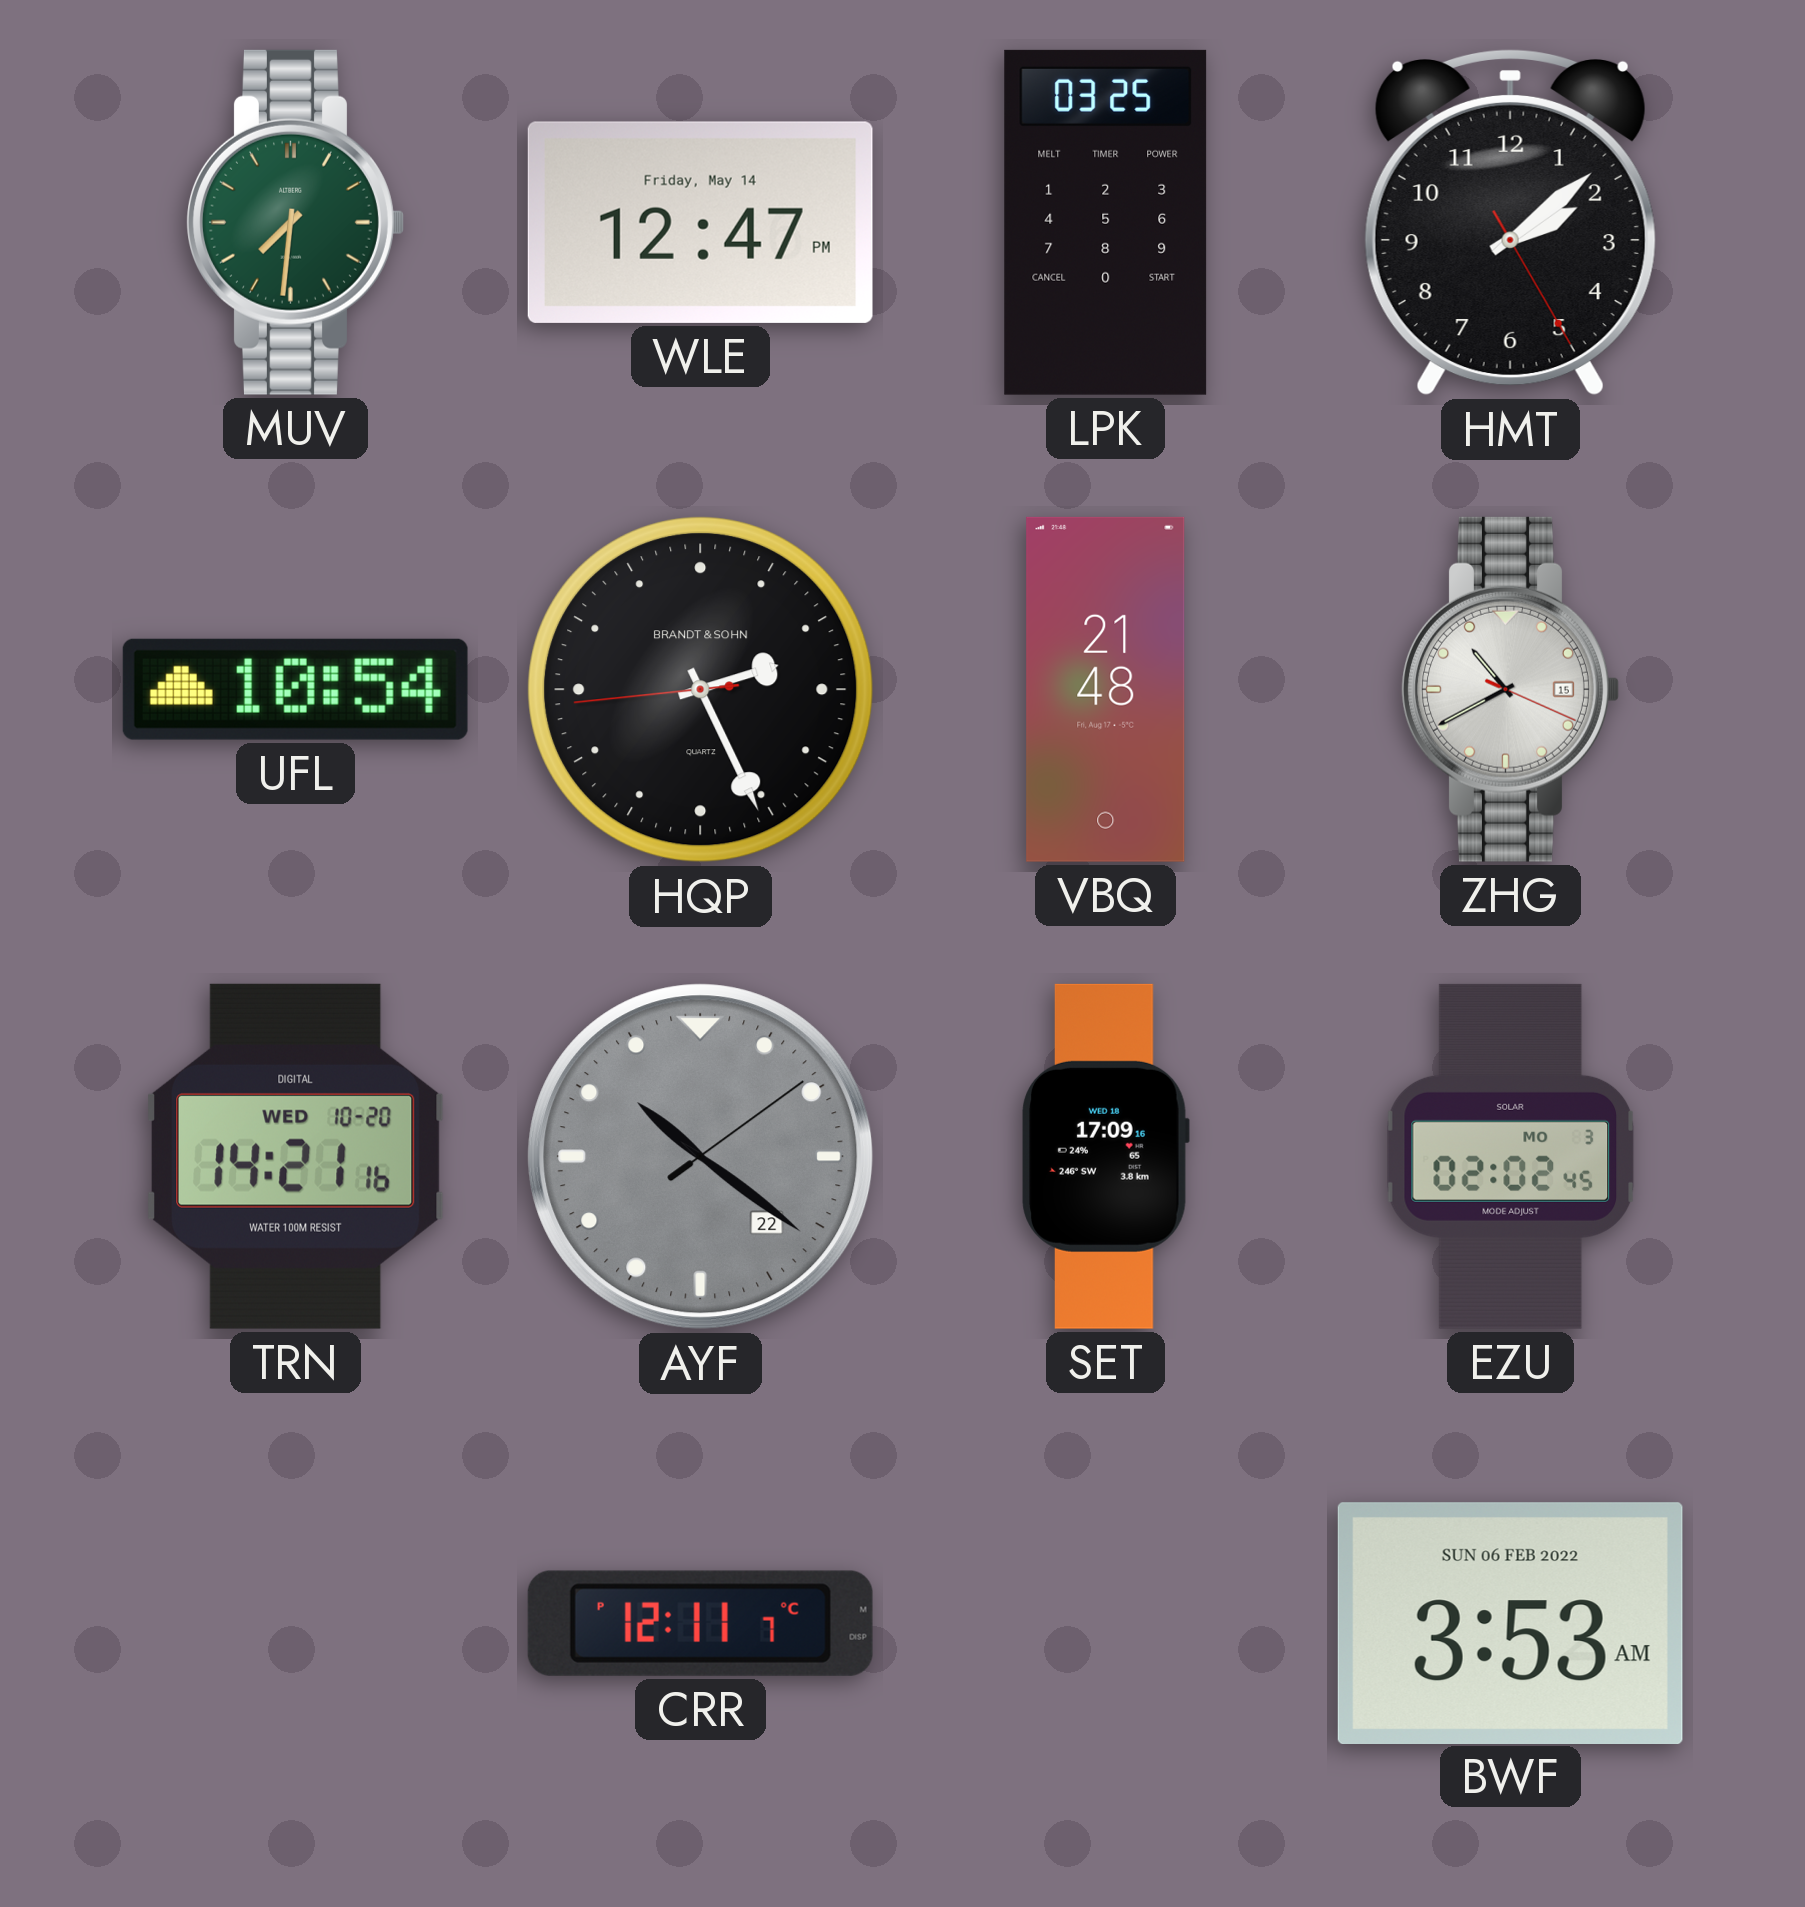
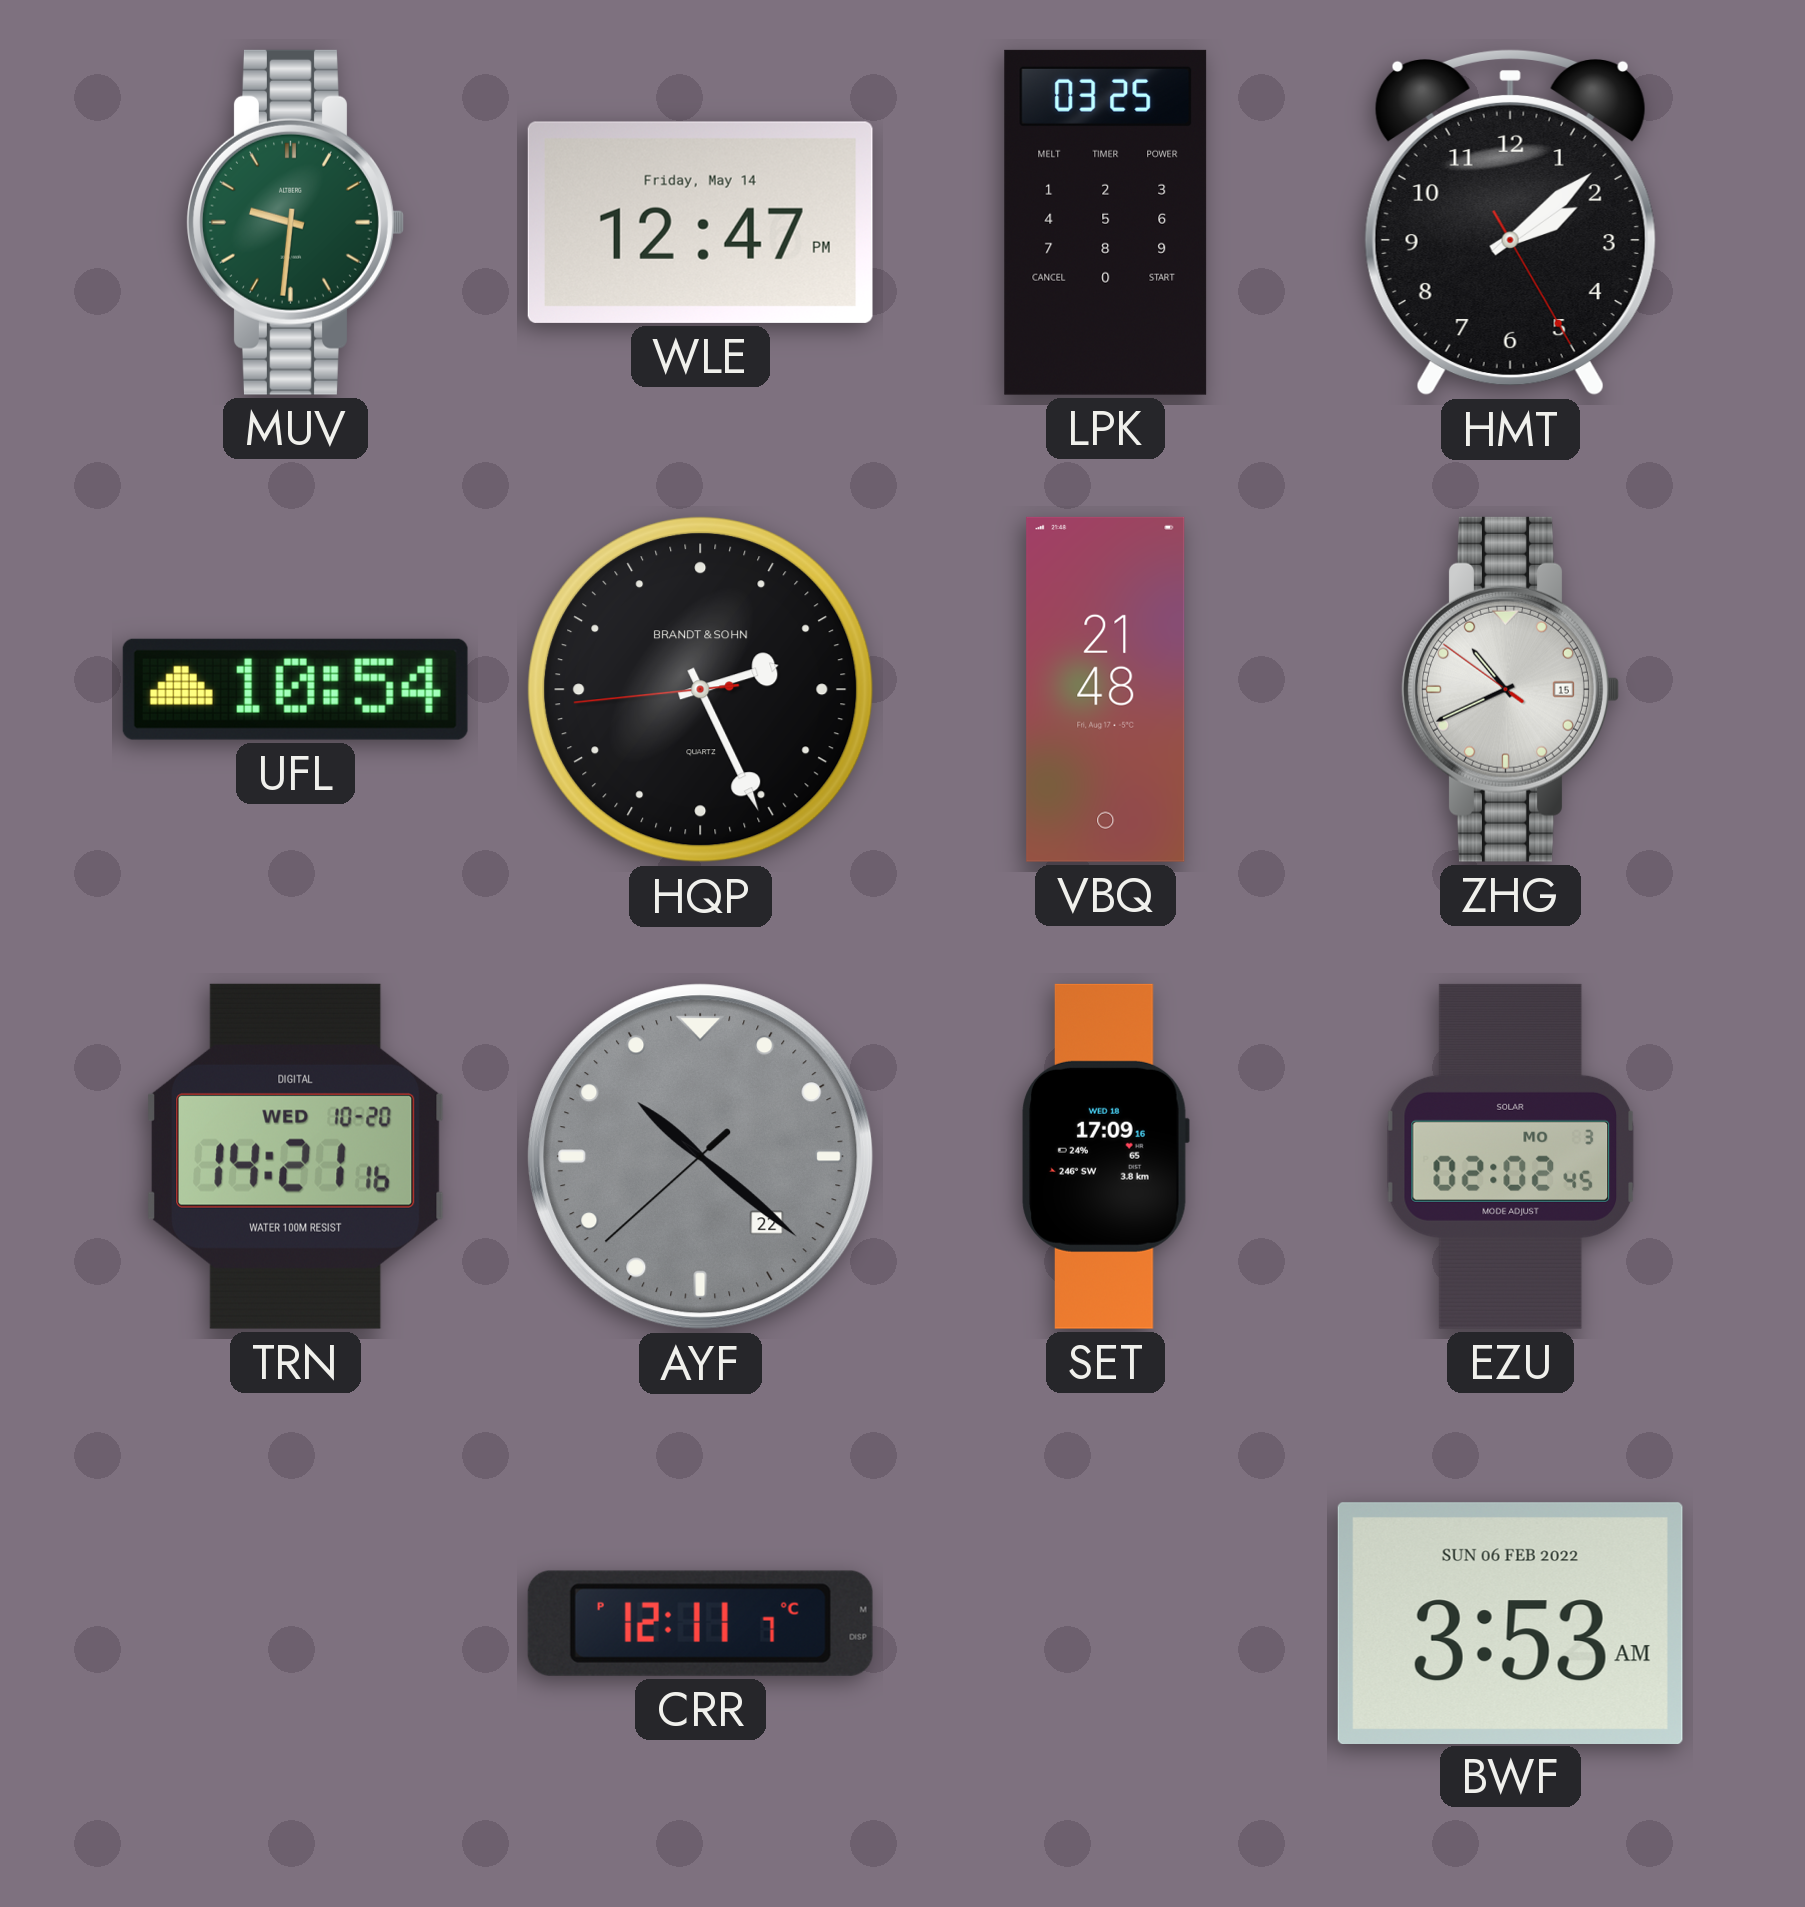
MUV: 7:31 -> 9:31 (295, 222)
ZHG: 10:40:19 -> 10:40:51 (1510, 689)
AYF: 10:21:09 -> 10:21:38 (701, 1157)
